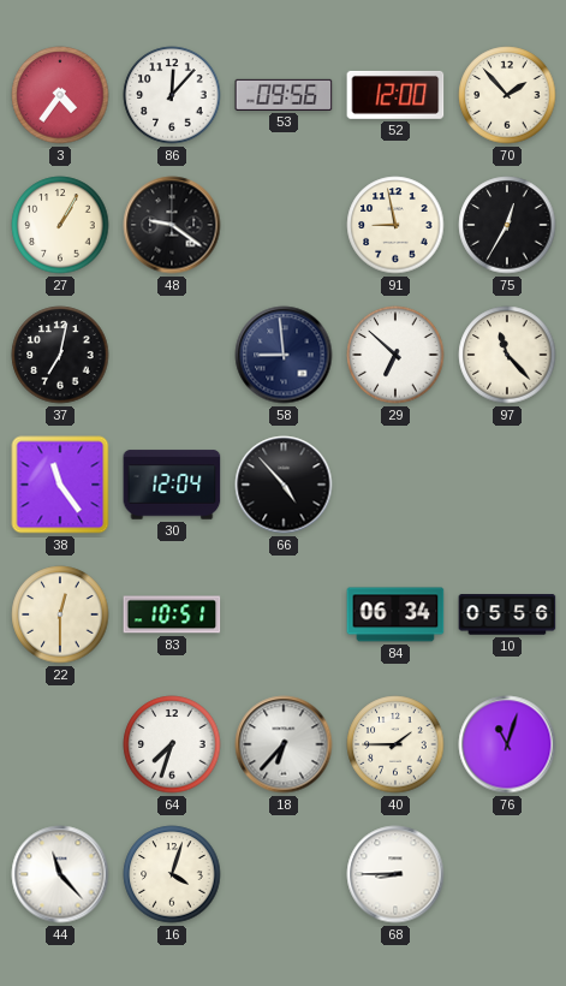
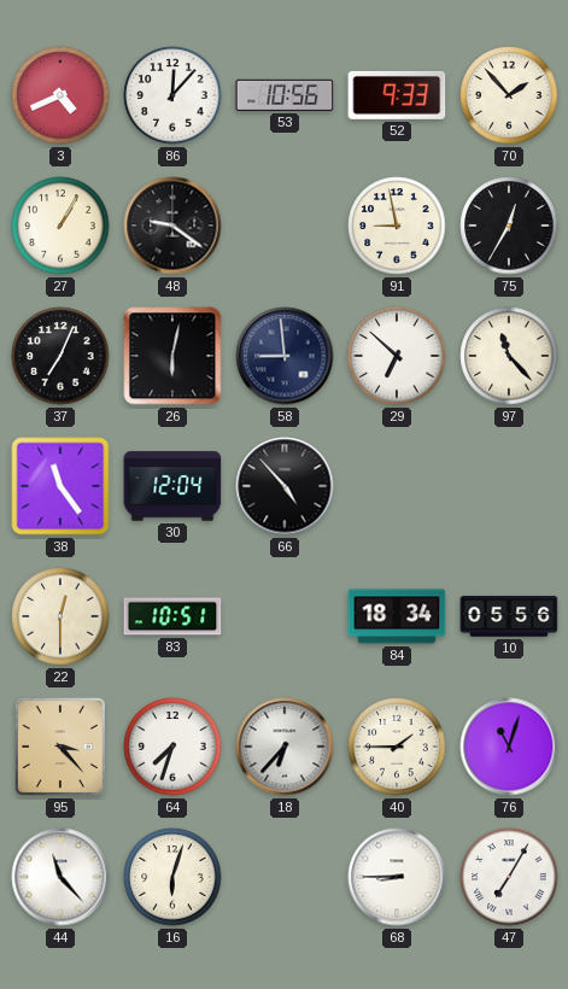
3: 4:36 -> 4:41 (60, 95)
53: 09:56 -> 10:56 (285, 95)
52: 12:00 -> 9:33 (397, 95)
37: 7:02 -> 7:04 (60, 356)
26: none -> 6:02 (172, 356)
84: 06:34 -> 18:34 (397, 616)
95: none -> 3:23 (60, 747)
16: 4:03 -> 6:03 (172, 877)
47: none -> 7:05 (509, 877)
